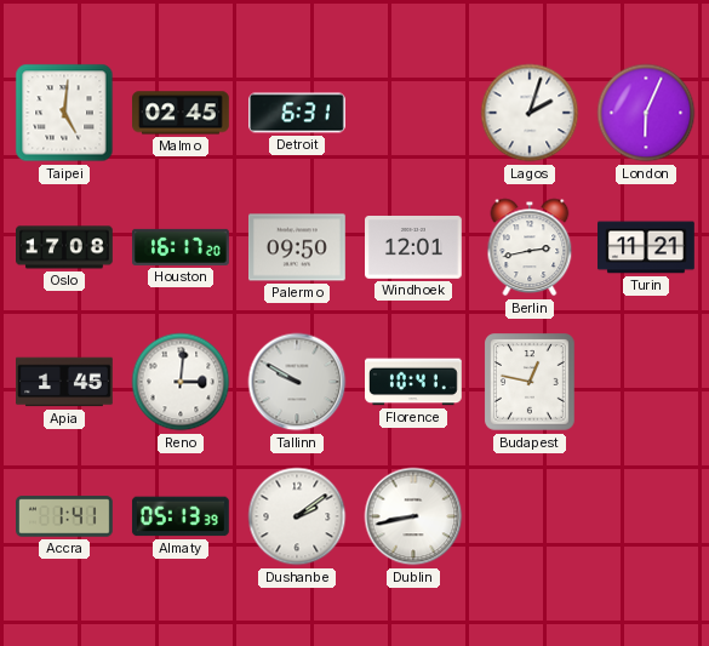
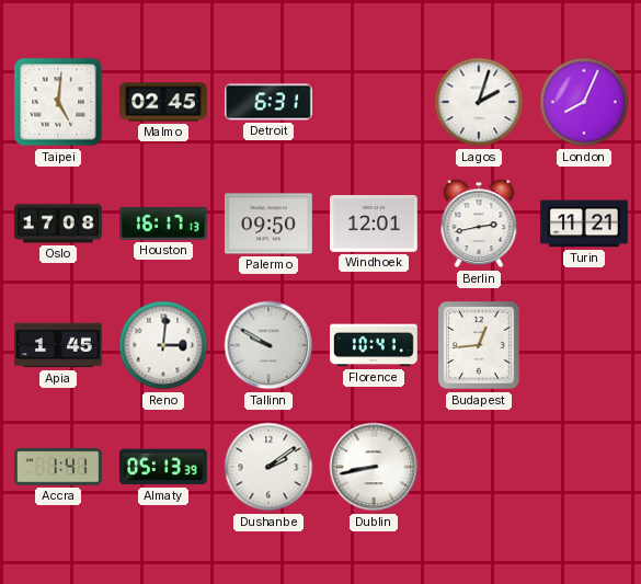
London: 6:04 -> 8:04 (584, 102)
Houston: 16:17:20 -> 16:17:13 (164, 224)
Budapest: 12:47 -> 12:44 (480, 346)
